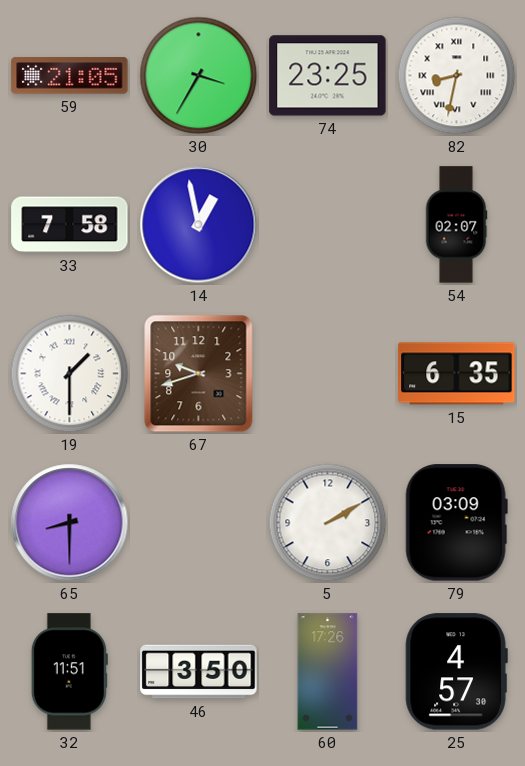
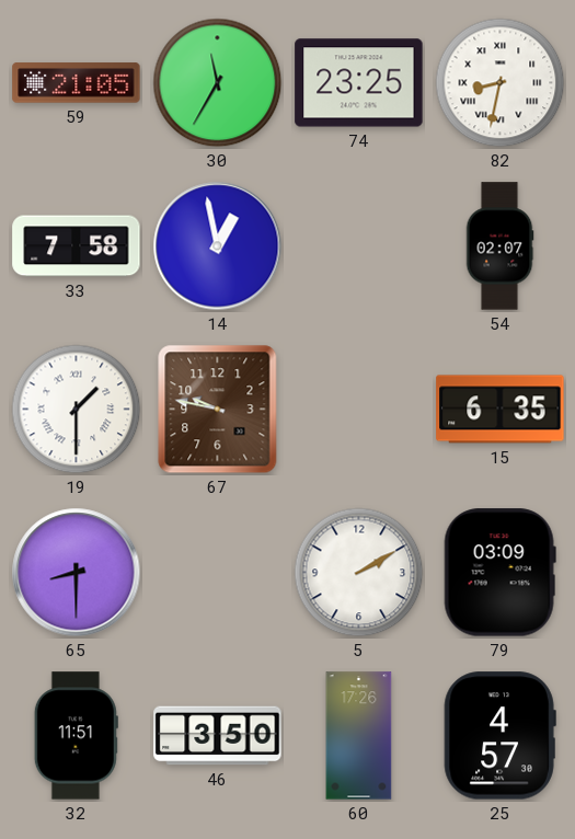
30: 3:35 -> 11:35 (218, 83)
67: 9:42 -> 9:47 (218, 410)
